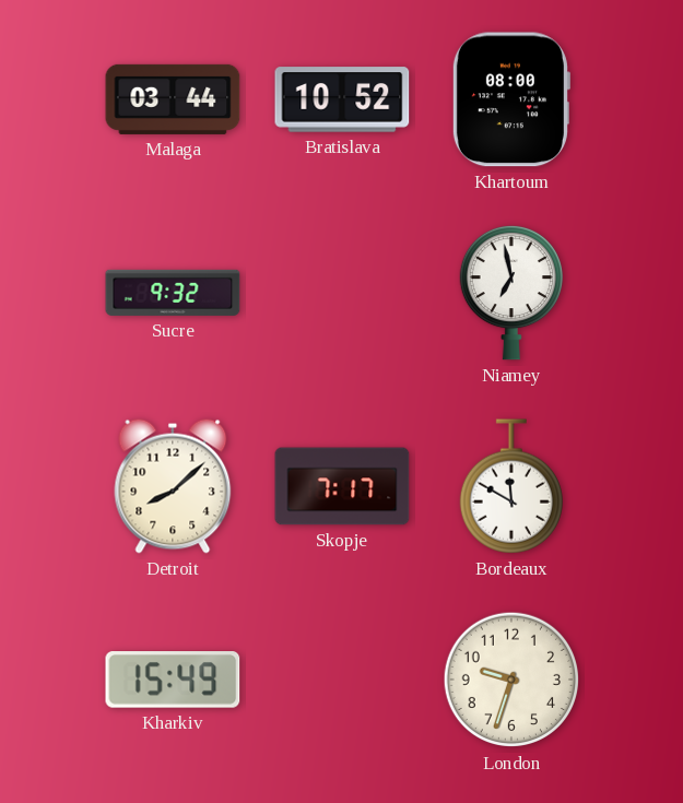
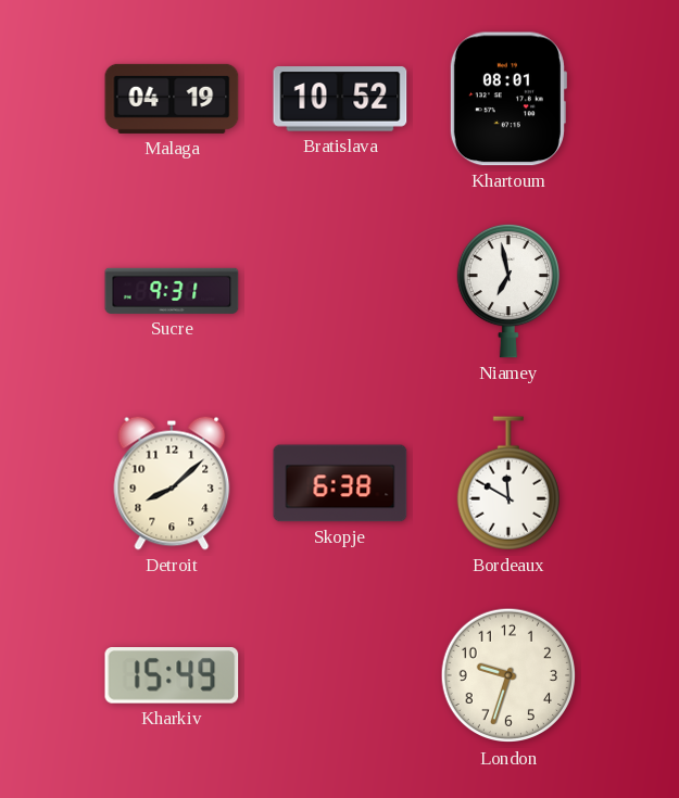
Malaga: 03:44 -> 04:19 (172, 99)
Khartoum: 08:00 -> 08:01 (507, 99)
Sucre: 9:32 -> 9:31 (172, 291)
Skopje: 7:17 -> 6:38 (340, 483)
